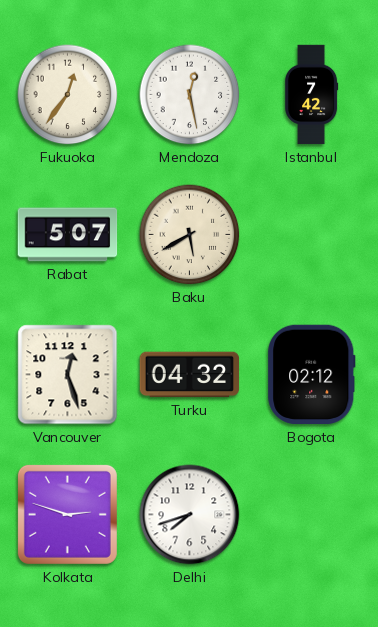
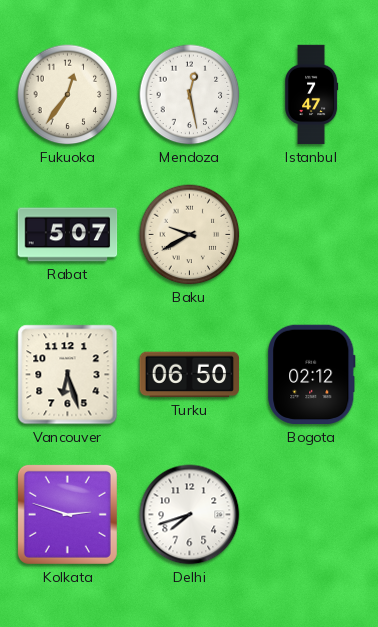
Istanbul: 7:42 -> 7:47 (311, 95)
Baku: 5:40 -> 9:40 (190, 235)
Vancouver: 12:27 -> 6:27 (68, 375)
Turku: 04:32 -> 06:50 (190, 375)
